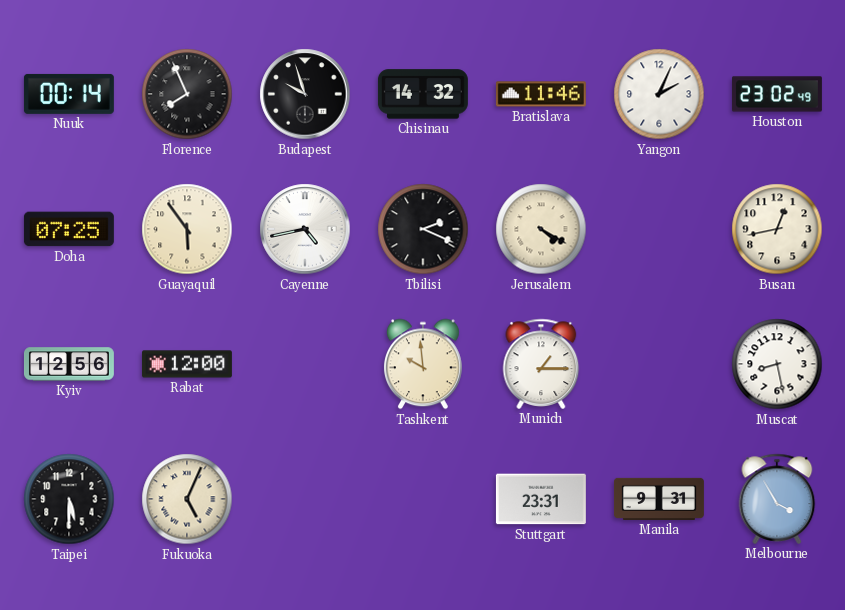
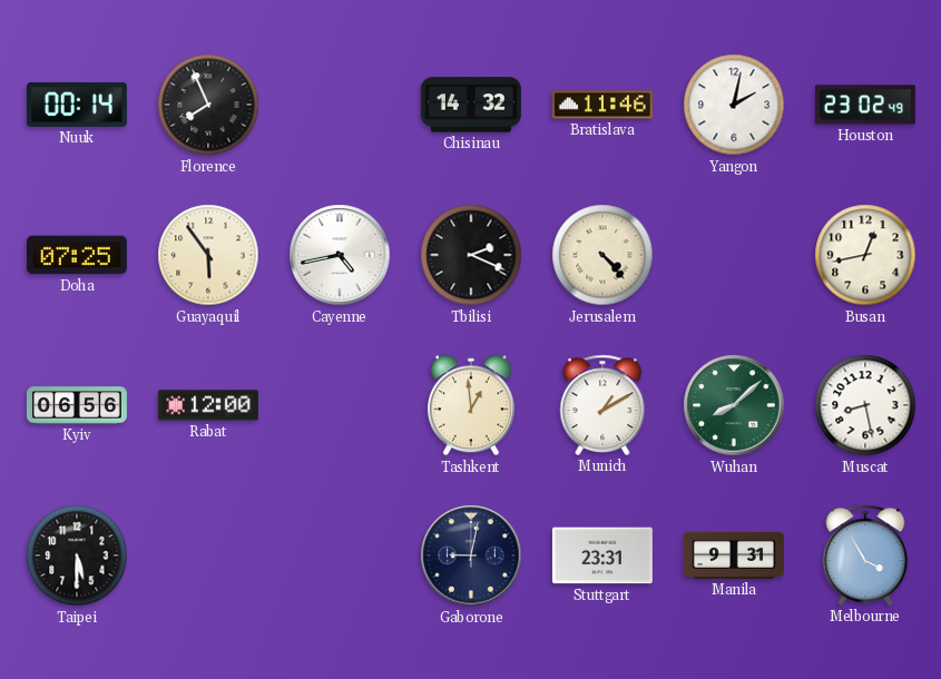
Budapest: 9:57 -> none (305, 94)
Yangon: 2:04 -> 2:02 (734, 105)
Jerusalem: 4:20 -> 4:23 (602, 255)
Kyiv: 12:56 -> 06:56 (77, 405)
Tashkent: 9:59 -> 12:59 (471, 405)
Munich: 1:15 -> 1:10 (602, 405)
Wuhan: none -> 8:08 (734, 405)
Fukuoka: 5:04 -> none (187, 499)
Gaborone: none -> 9:02 (471, 555)
